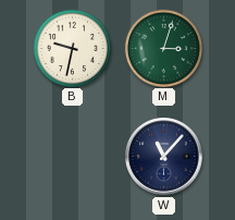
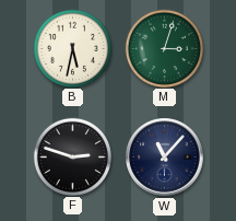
B: 9:32 -> 5:32 (72, 48)
F: none -> 2:48 (72, 156)
